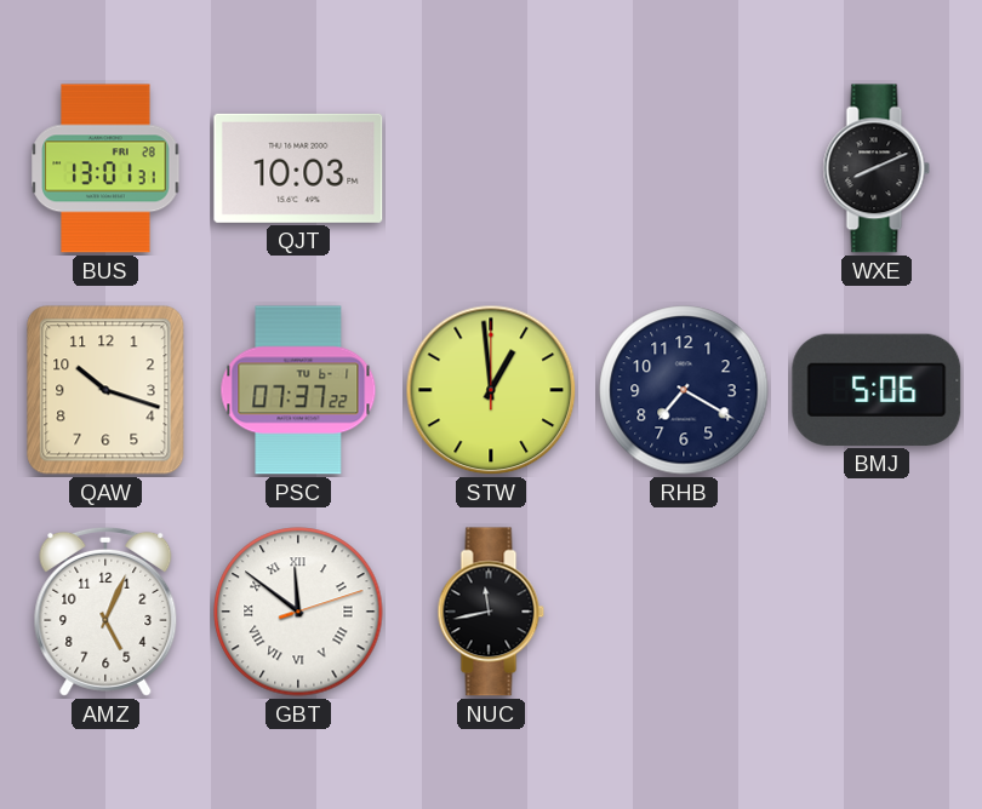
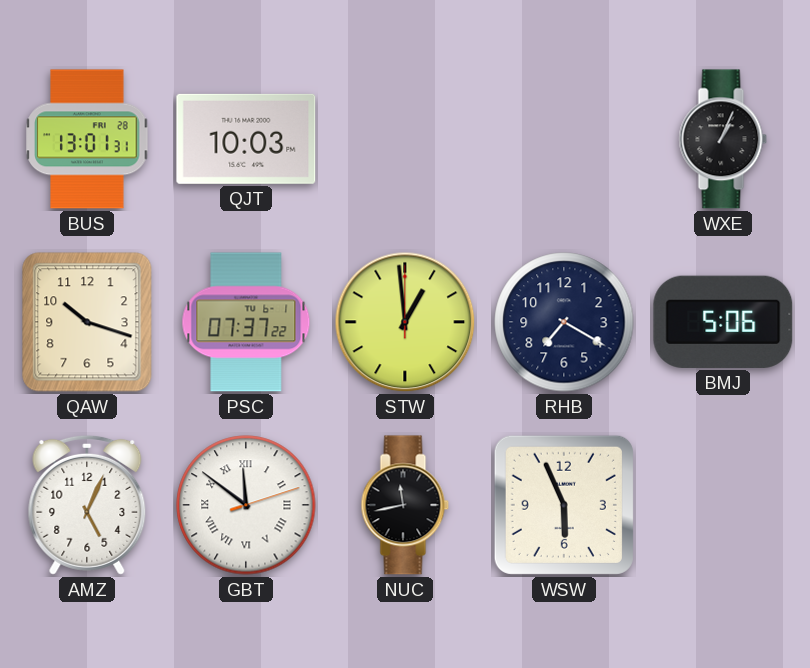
WXE: 8:11 -> 1:04 (723, 139)
WSW: none -> 5:56 (564, 505)
